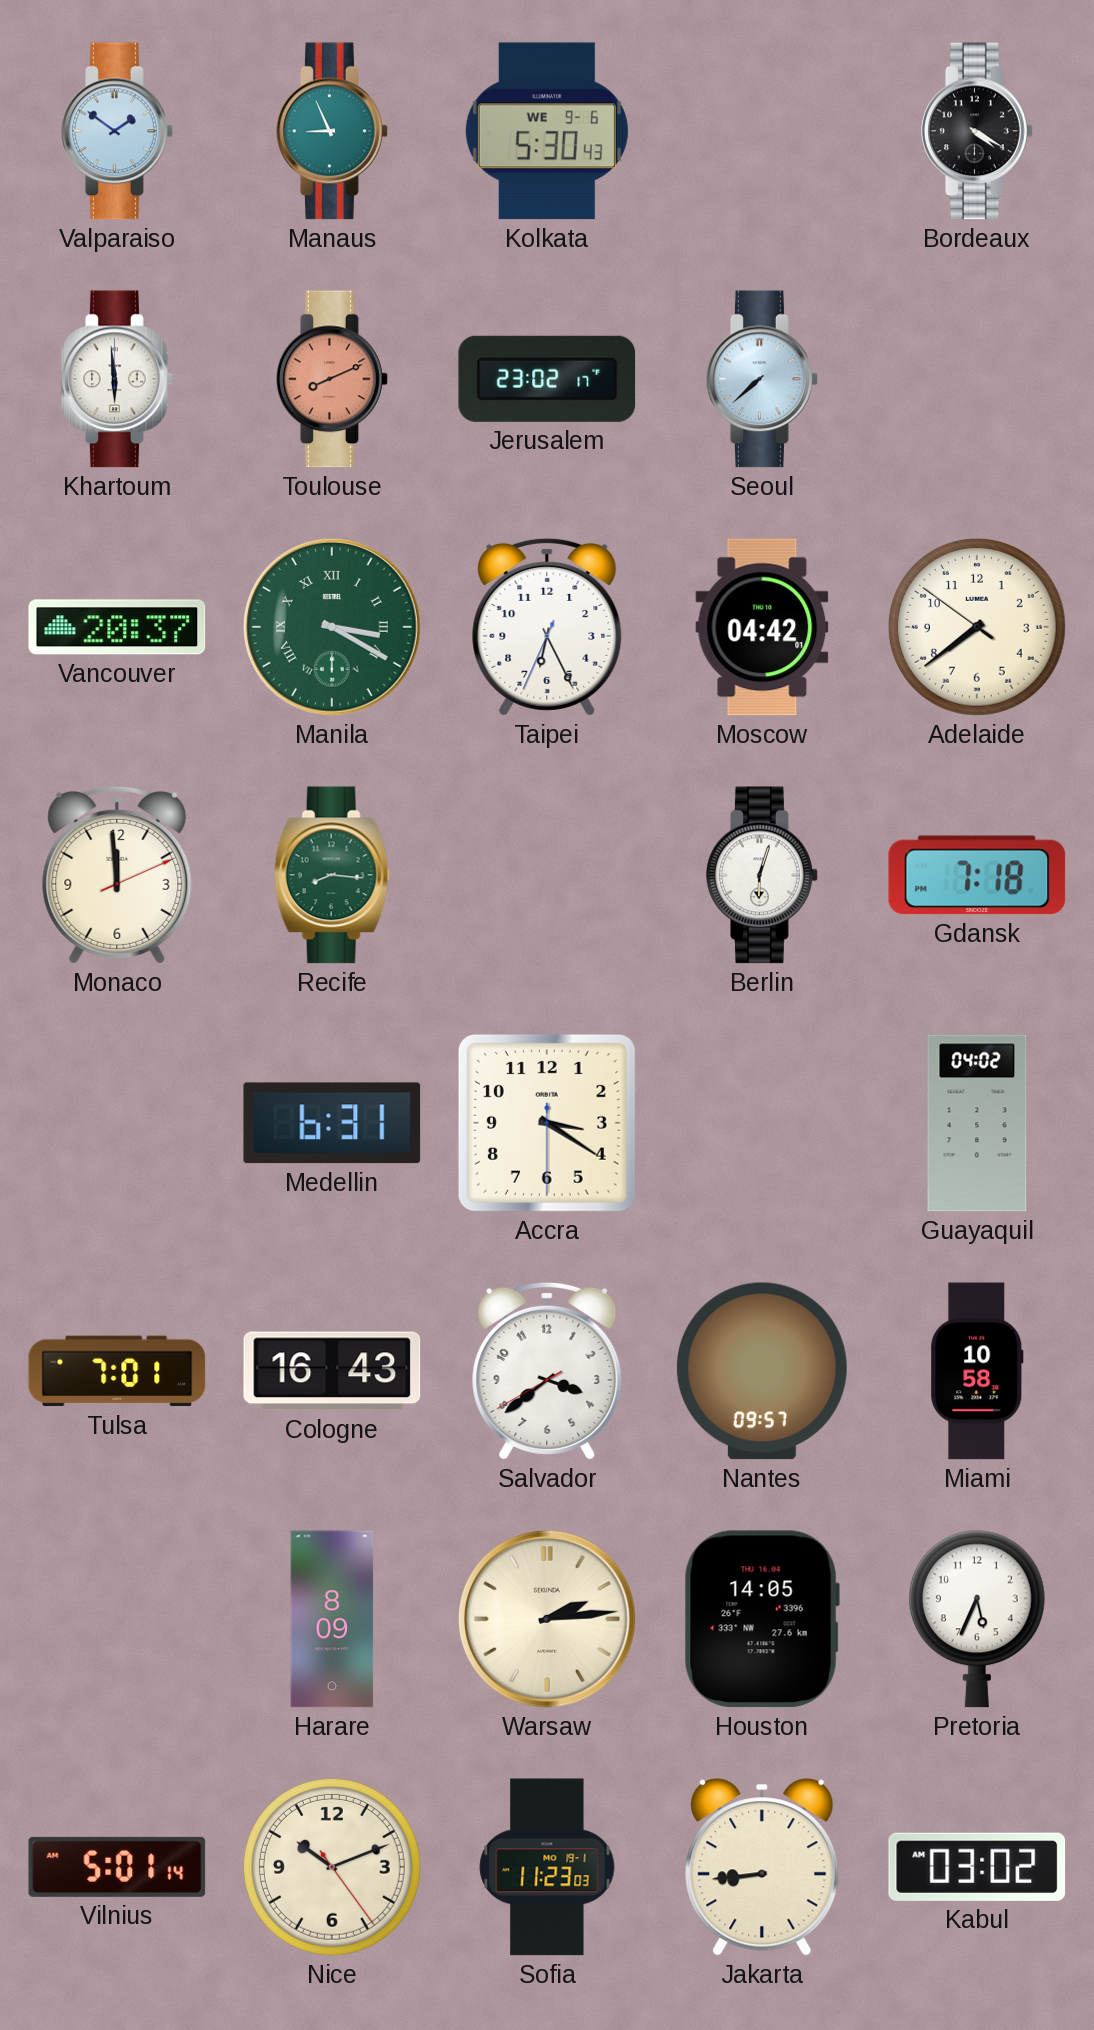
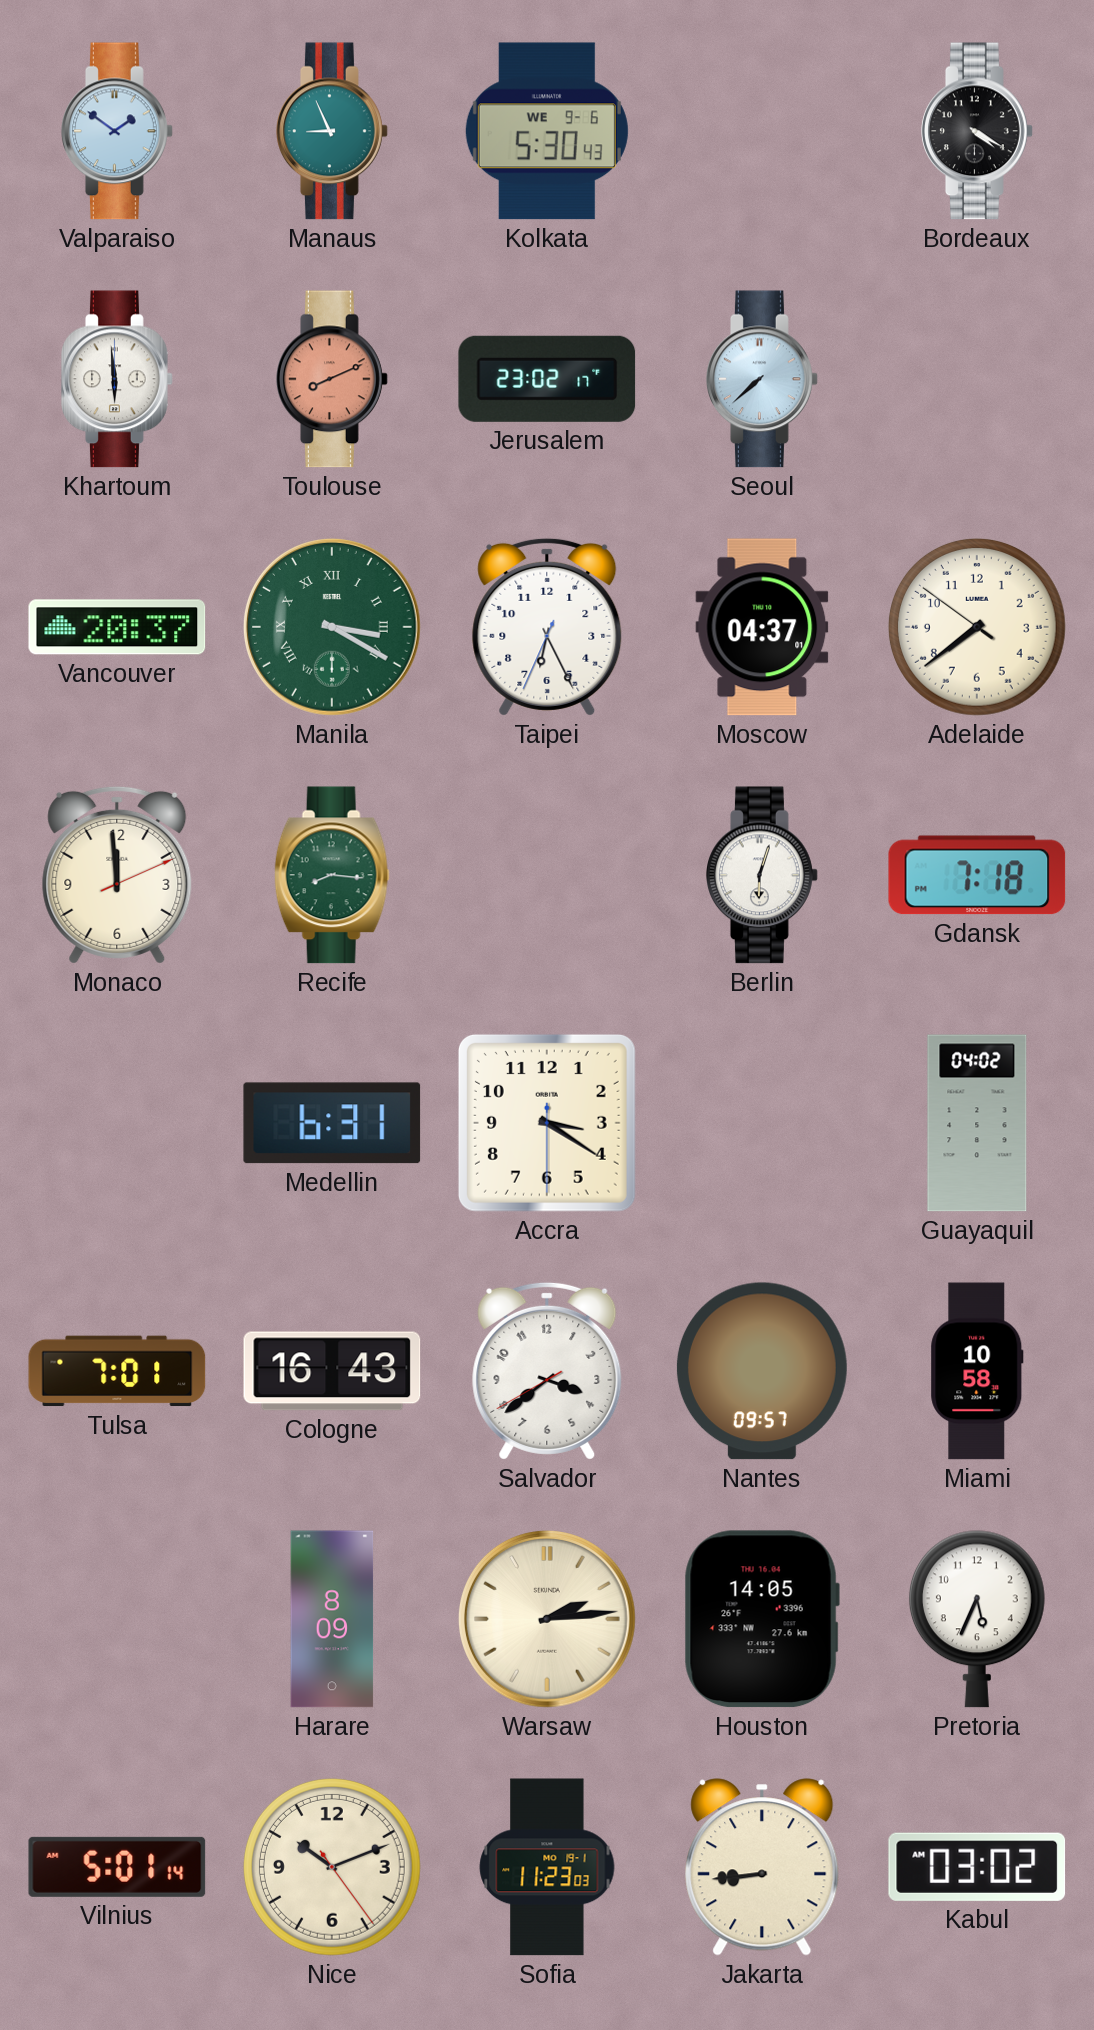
Moscow: 04:42 -> 04:37 (762, 627)
